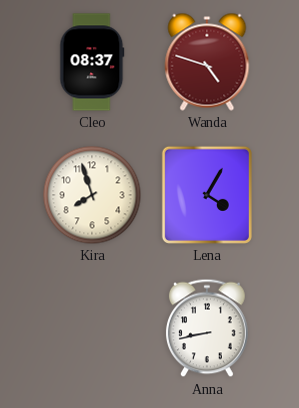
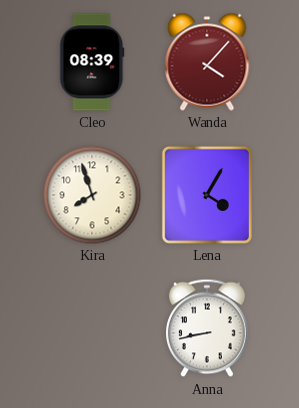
Cleo: 08:37 -> 08:39 (92, 62)
Wanda: 4:48 -> 4:07 (207, 62)
